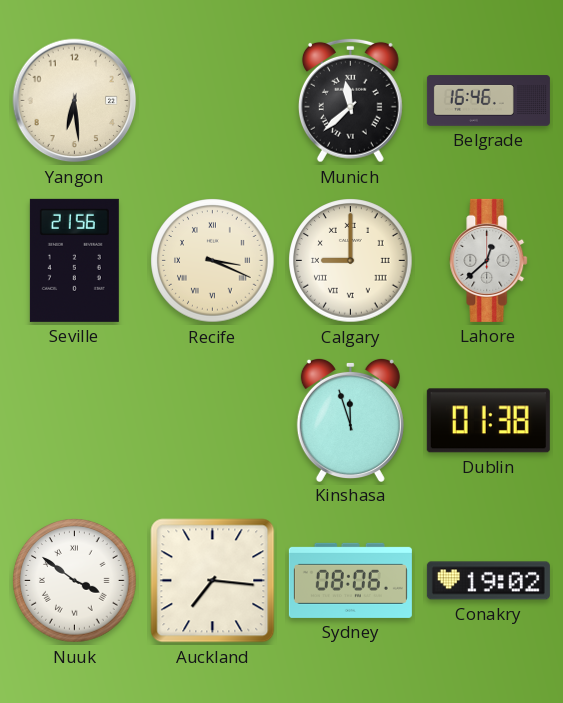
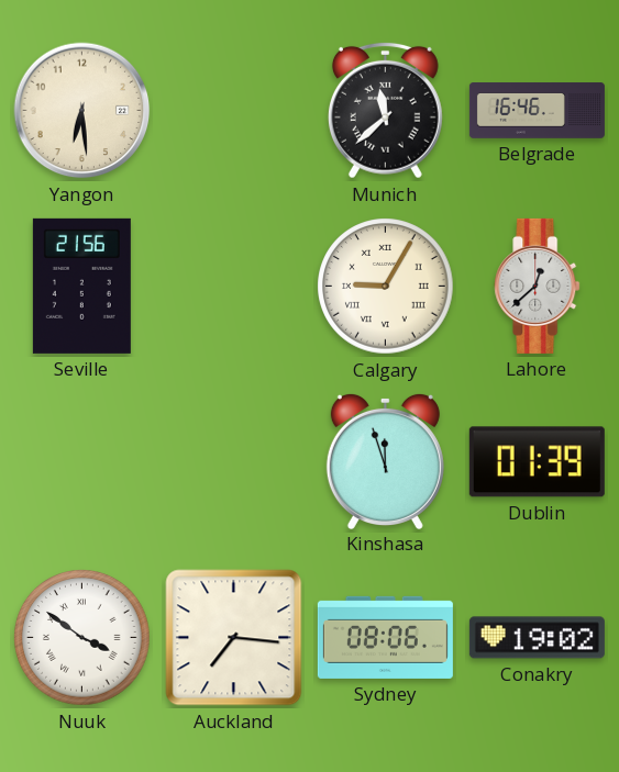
Recife: 3:19 -> none (213, 261)
Calgary: 9:00 -> 9:05 (386, 287)
Dublin: 01:38 -> 01:39 (537, 462)
